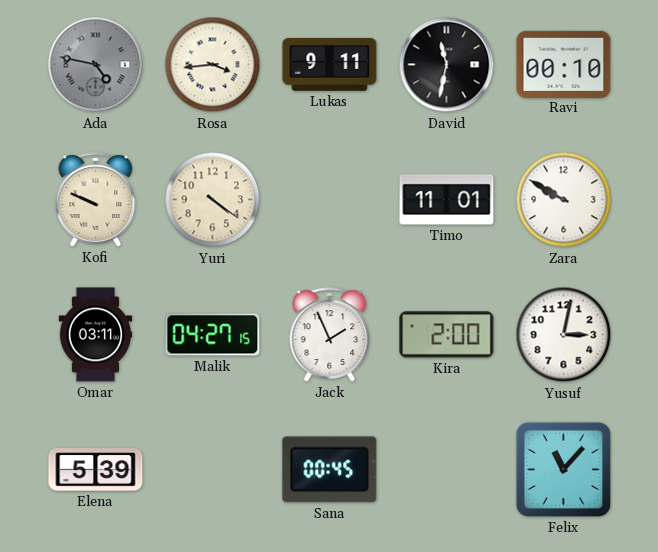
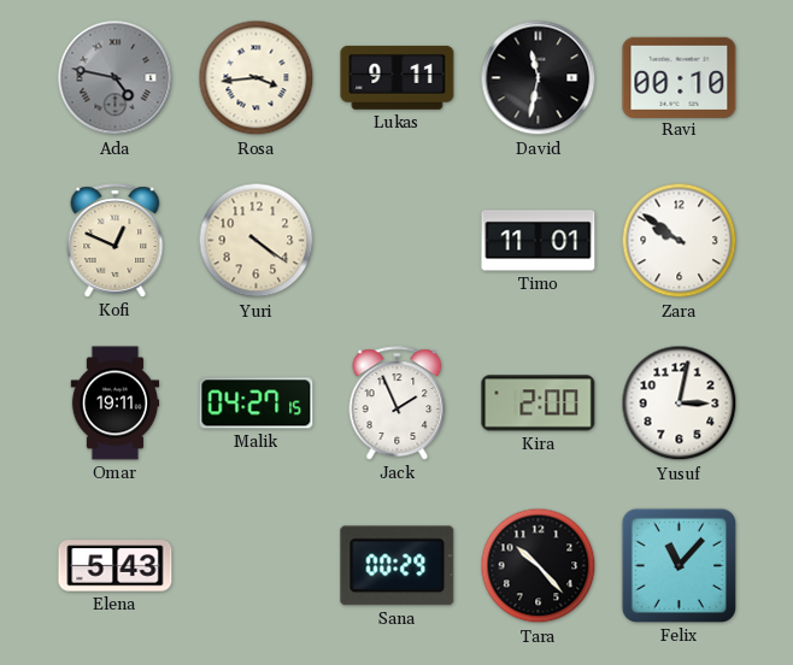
Kofi: 9:49 -> 12:49 (116, 241)
Zara: 9:50 -> 9:51 (680, 241)
Omar: 03:11 -> 19:11 (116, 404)
Elena: 5:39 -> 5:43 (116, 566)
Sana: 00:45 -> 00:29 (398, 566)
Tara: none -> 10:23 (539, 566)
